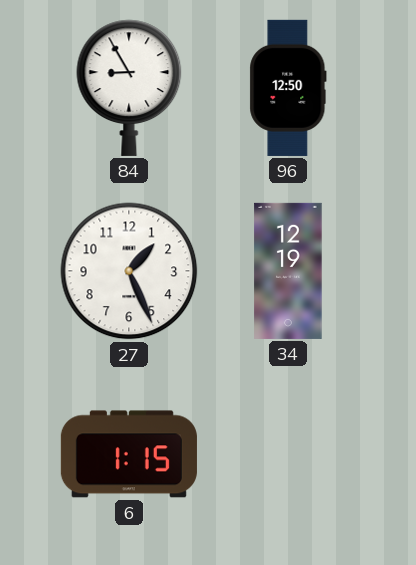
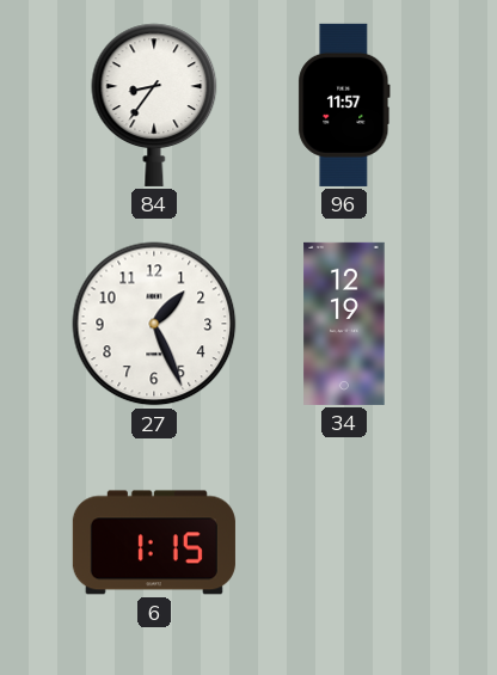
84: 8:55 -> 8:36 (154, 105)
96: 12:50 -> 11:57 (344, 105)
